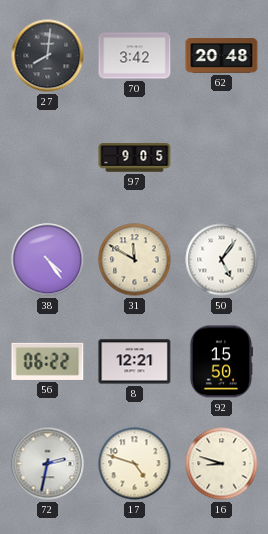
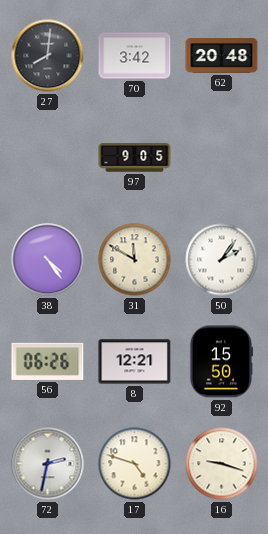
50: 5:06 -> 2:06 (222, 260)
56: 06:22 -> 06:26 (48, 361)
16: 8:48 -> 9:18 (222, 464)
